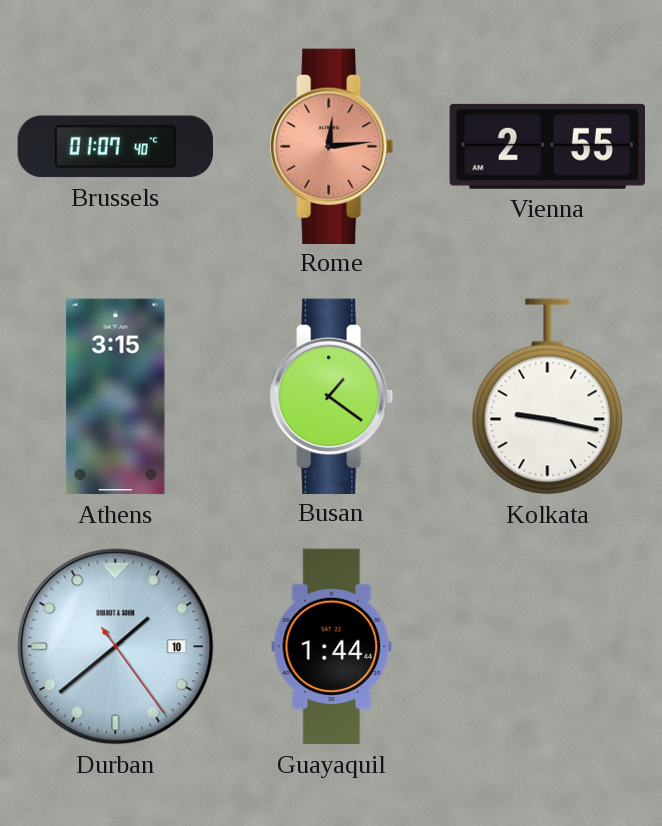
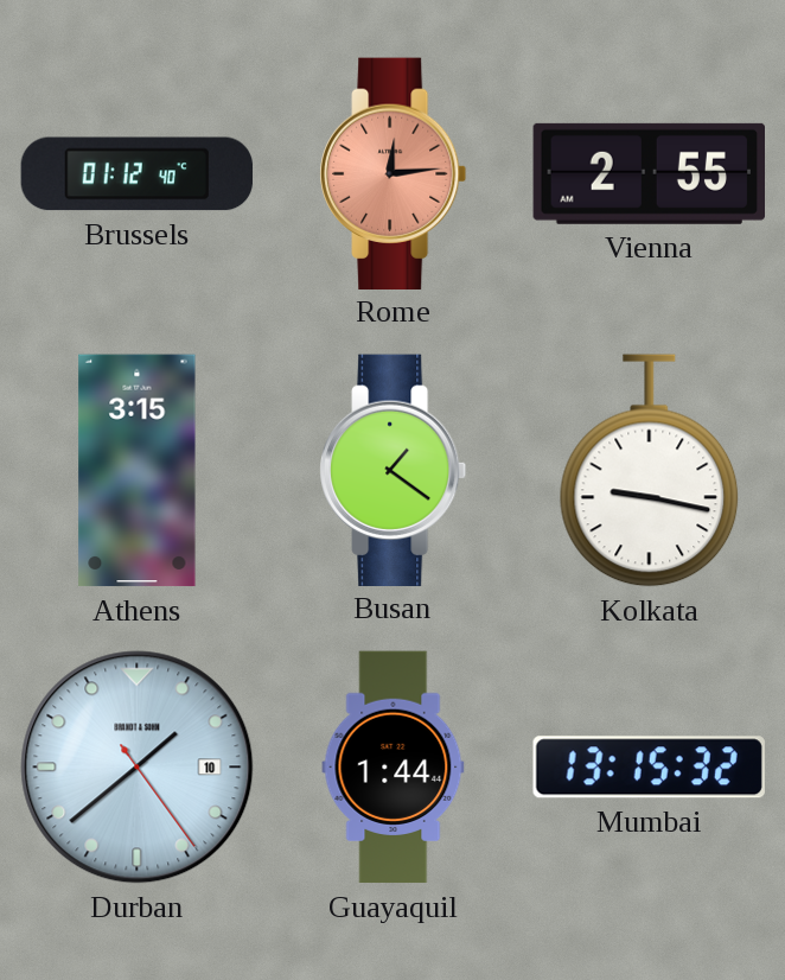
Brussels: 01:07 -> 01:12 (138, 174)
Mumbai: none -> 13:15 (649, 768)
